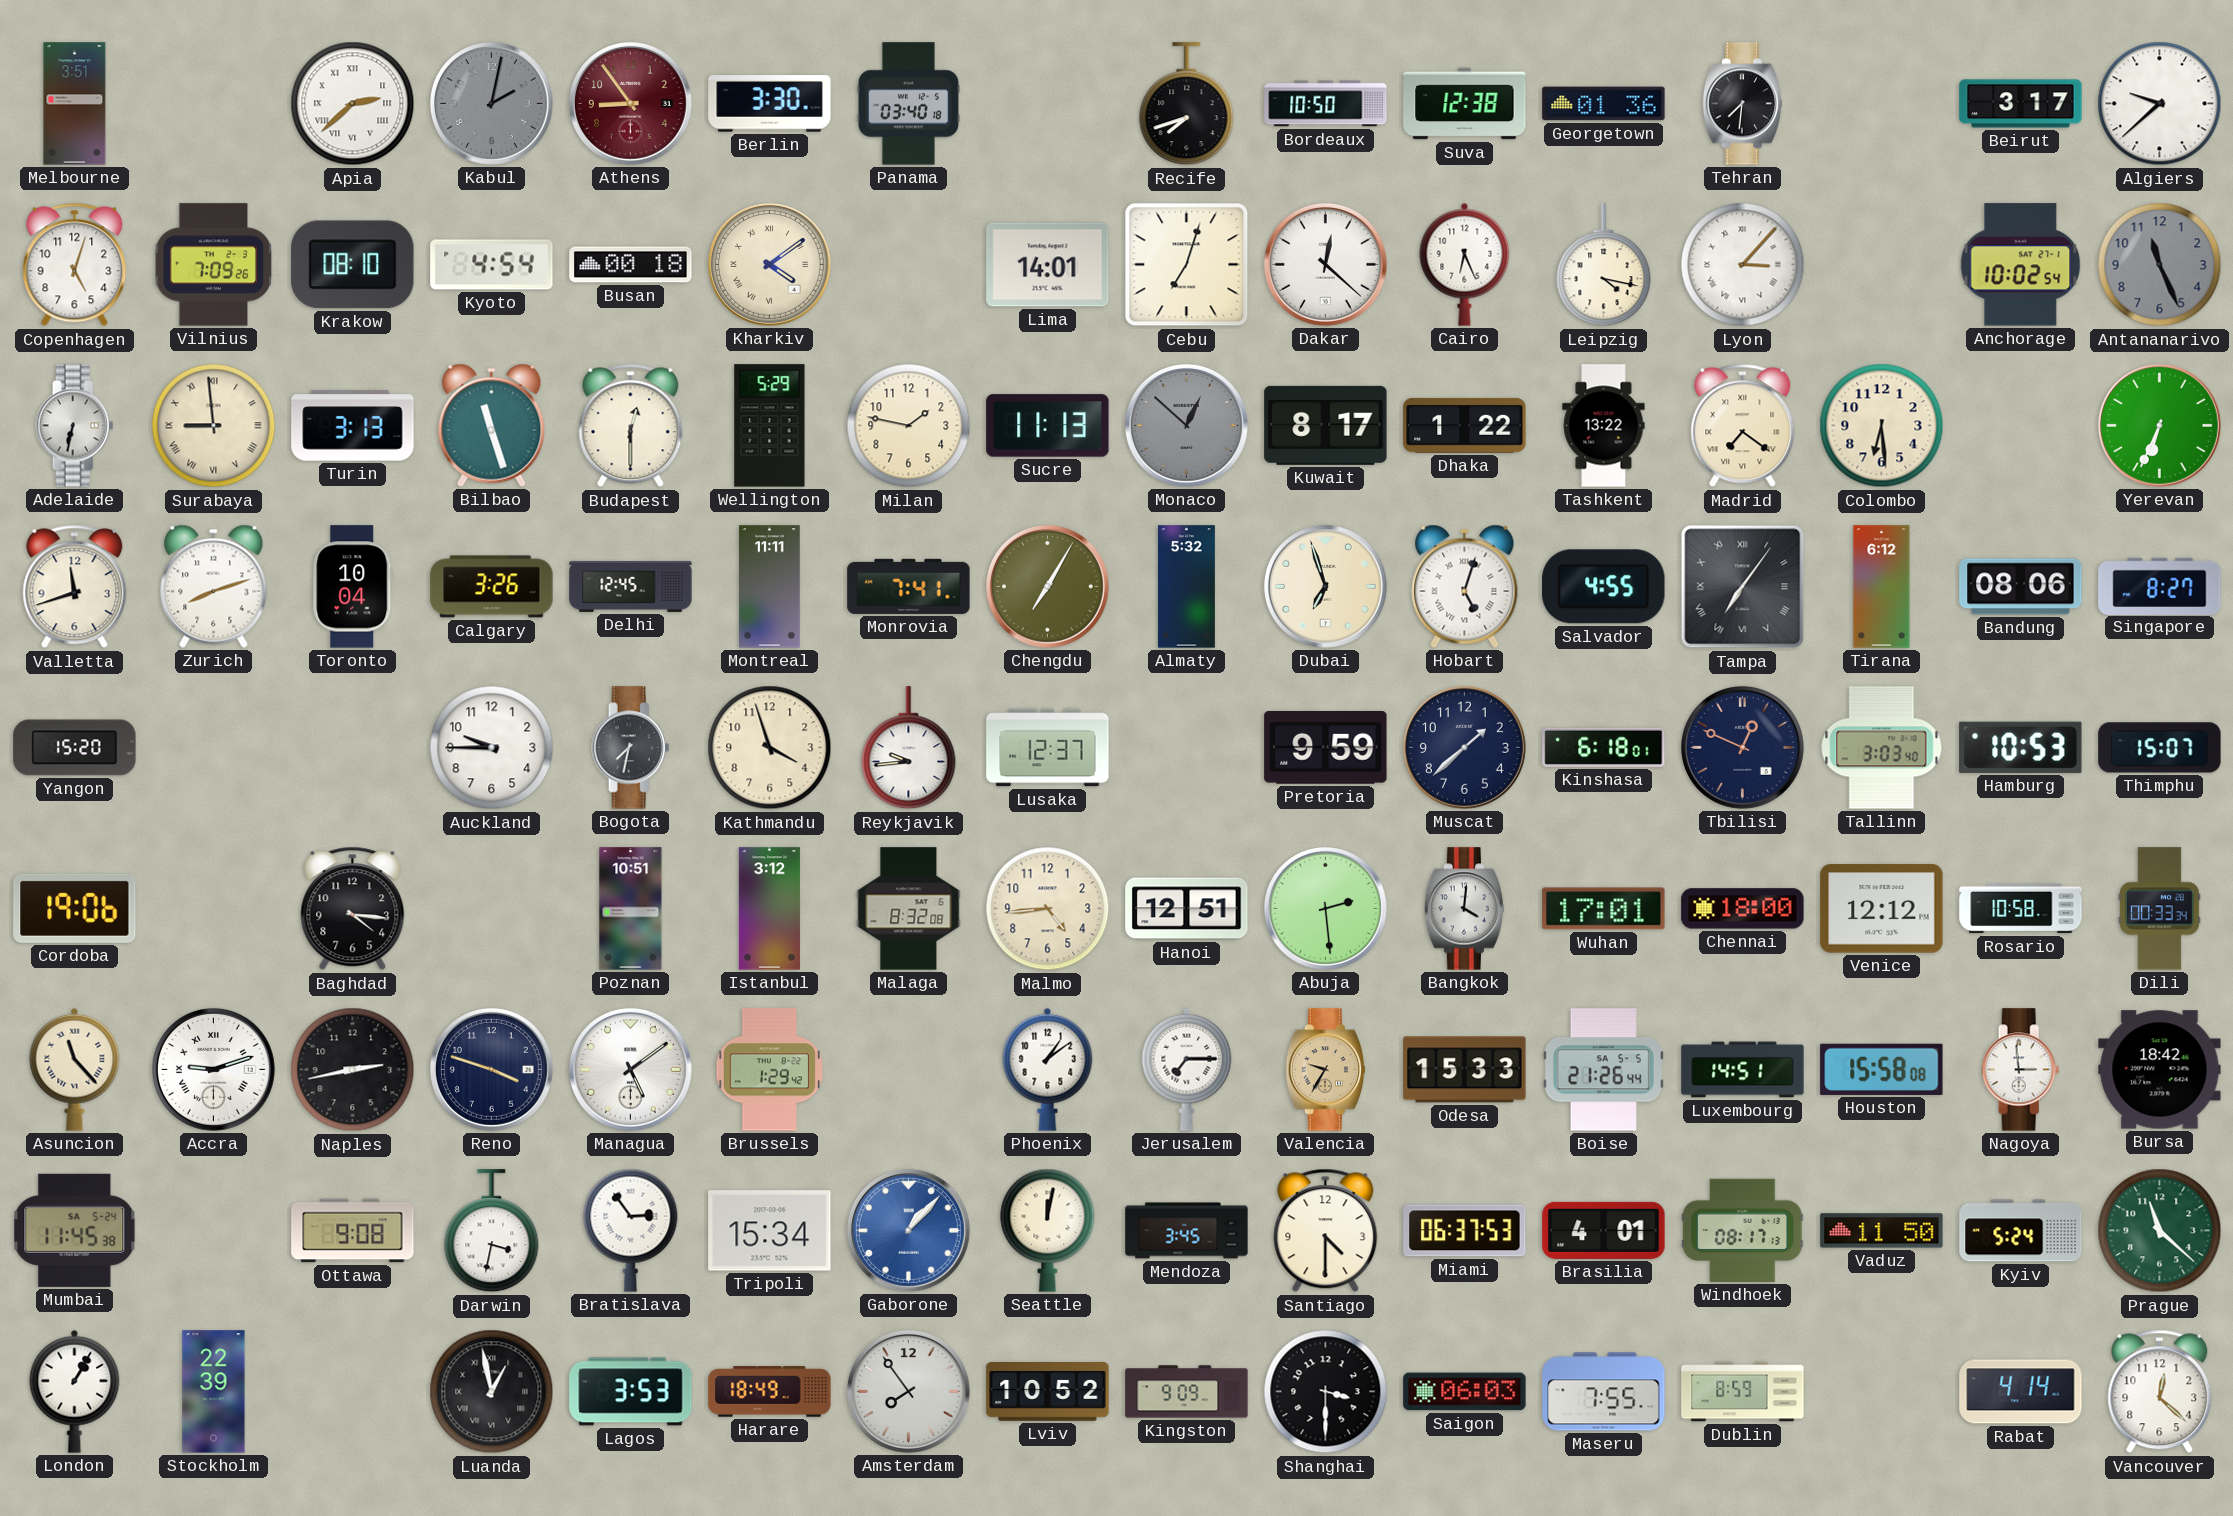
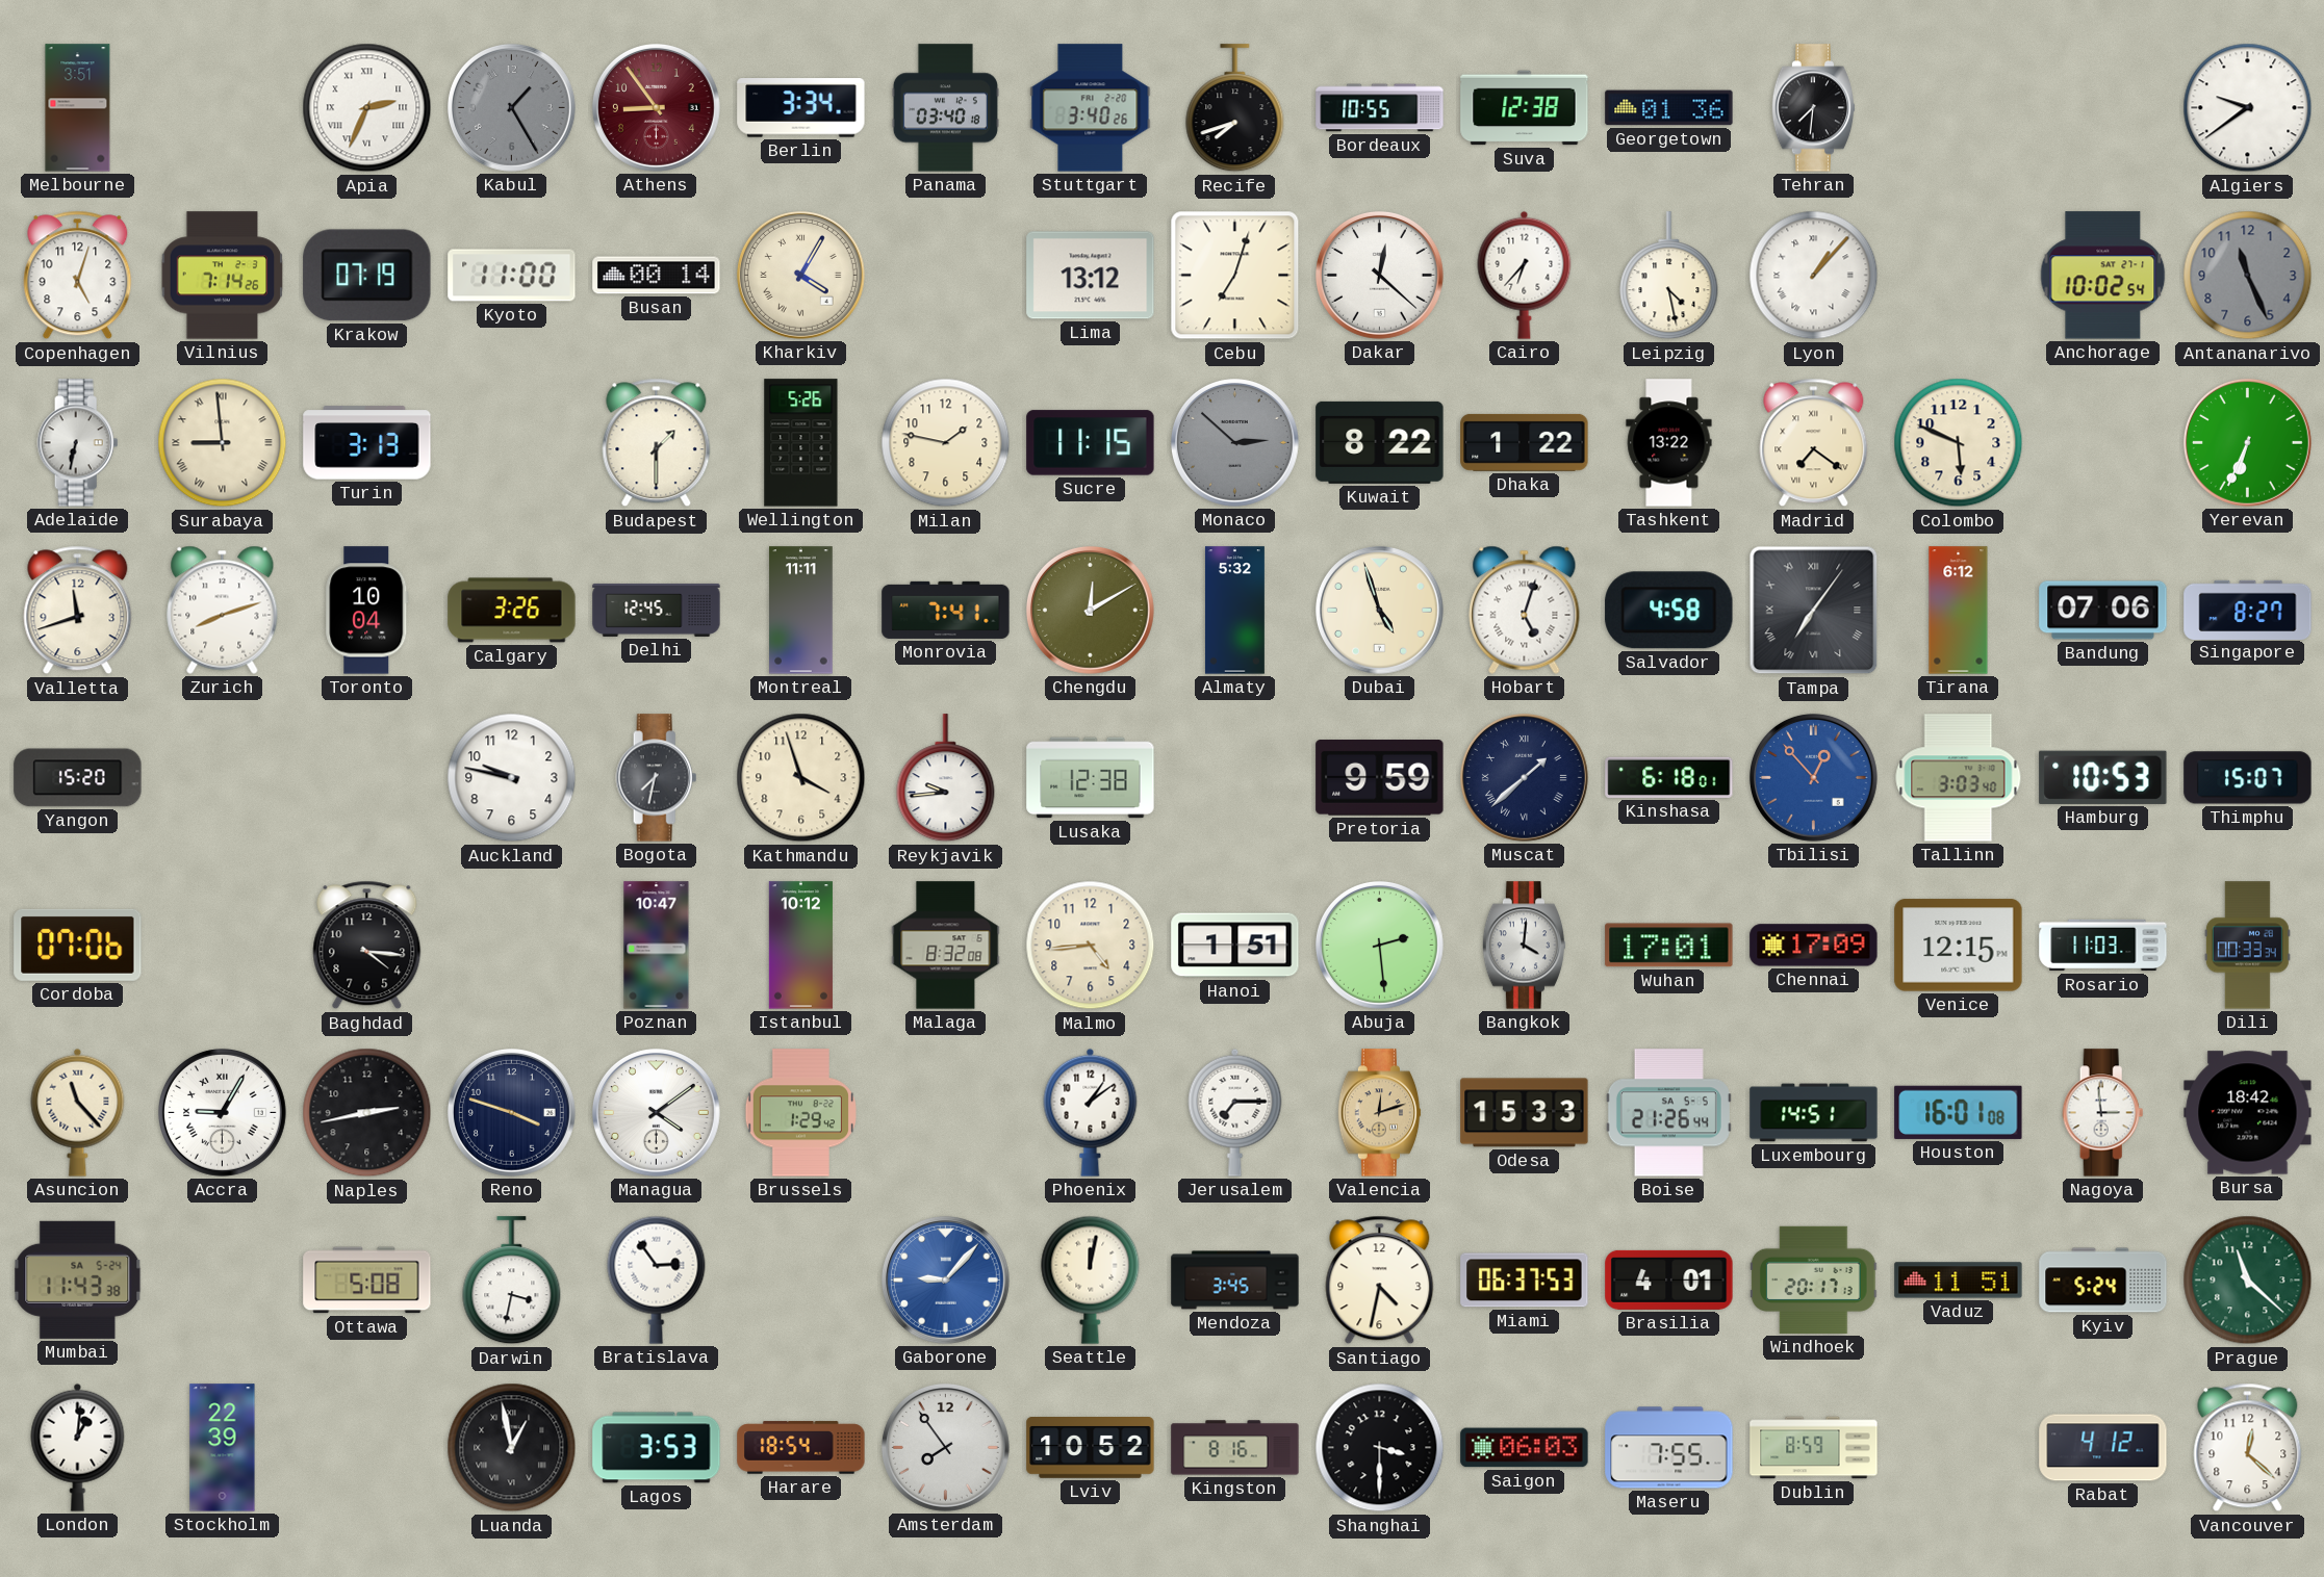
Apia: 2:38 -> 2:34 (367, 108)
Kabul: 2:02 -> 1:25 (511, 107)
Berlin: 3:30 -> 3:34 (801, 108)
Stuttgart: none -> 3:40 (1091, 108)
Bordeaux: 10:50 -> 10:55 (1380, 108)
Beirut: 3:17 -> none (2021, 104)
Algiers: 9:38 -> 9:39 (2248, 108)
Vilnius: 7:09 -> 7:14 (223, 276)
Krakow: 08:10 -> 07:19 (367, 276)
Kyoto: 4:54 -> 11:00 (512, 276)
Busan: 00:18 -> 00:14 (657, 276)
Kharkiv: 4:09 -> 4:05 (800, 275)
Lima: 14:01 -> 13:12 (1091, 276)
Cairo: 6:26 -> 6:37 (1525, 275)
Leipzig: 4:17 -> 4:28 (1669, 276)
Lyon: 3:07 -> 1:07 (1814, 276)
Bilbao: 11:27 -> none (492, 425)
Budapest: 12:30 -> 1:30 (657, 443)
Wellington: 5:29 -> 5:26 (801, 443)
Sucre: 11:13 -> 11:15 (1091, 443)
Monaco: 12:52 -> 2:52 (1234, 442)
Kuwait: 8:17 -> 8:22 (1380, 442)
Colombo: 6:29 -> 5:49 (1959, 443)
Chengdu: 7:05 -> 12:10 (1090, 610)
Dubai: 6:57 -> 4:57 (1379, 610)
Salvador: 4:55 -> 4:58 (1669, 611)
Bandung: 08:06 -> 07:06 (2103, 611)
Auckland: 9:45 -> 9:47 (512, 778)
Lusaka: 12:37 -> 12:38 (1091, 778)
Muscat numerals: Arabic -> Roman (1524, 777)
Tbilisi: 12:49 -> 12:53 (1813, 777)
Tbilisi dial: navy -> blue (1813, 777)
Cordoba: 19:06 -> 07:06 (78, 945)
Poznan: 10:51 -> 10:47 (657, 946)
Istanbul: 3:12 -> 10:12 (800, 946)
Hanoi: 12:51 -> 1:51 (1235, 946)
Chennai: 18:00 -> 17:09 (1814, 946)
Venice: 12:12 -> 12:15 (1959, 946)
Rosario: 10:58 -> 11:03 (2103, 946)
Accra: 9:12 -> 9:05 (222, 1112)
Managua: 5:09 -> 4:09 (656, 1112)
Valencia: 9:35 -> 12:12 (1380, 1113)
Houston: 15:58 -> 16:01 (1959, 1112)
Mumbai: 11:45 -> 11:43 (78, 1279)
Ottawa: 9:08 -> 5:08 (367, 1281)
Tripoli: 15:34 -> none (770, 1231)
Gaborone: 1:07 -> 9:07 (945, 1279)
Santiago: 4:30 -> 4:32 (1380, 1281)
Windhoek: 08:17 -> 20:17 (1813, 1279)
Vaduz: 11:50 -> 11:51 (1959, 1281)
London: 1:05 -> 1:01 (78, 1447)
Harare: 18:49 -> 18:54 (801, 1448)
Kingston: 9:09 -> 8:16 (1235, 1448)
Rabat: 4:14 -> 4:12 (2103, 1448)
